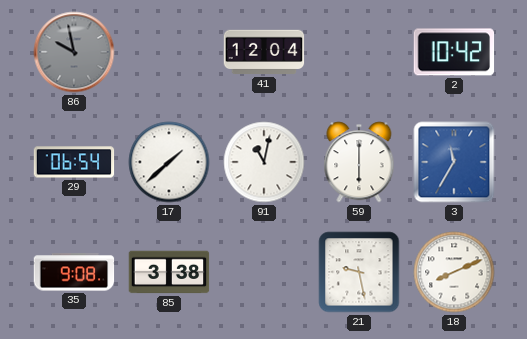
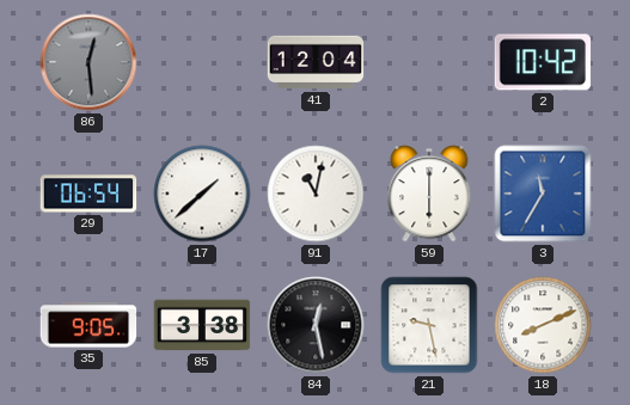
86: 9:58 -> 12:29 (88, 62)
35: 9:08 -> 9:05 (88, 325)
84: none -> 12:28 (316, 325)
